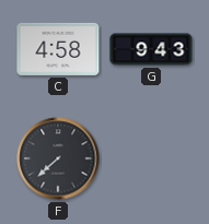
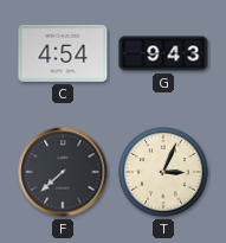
C: 4:58 -> 4:54 (63, 53)
T: none -> 3:04 (163, 172)
